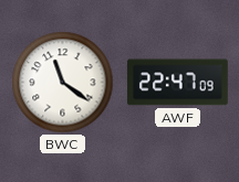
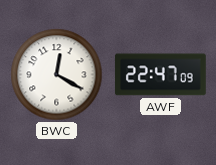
BWC: 11:21 -> 12:20 (57, 75)
